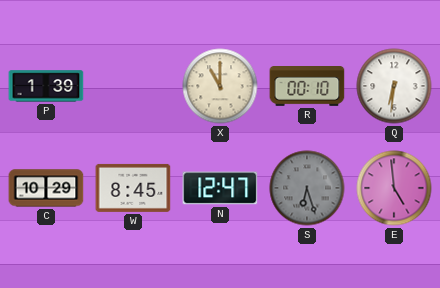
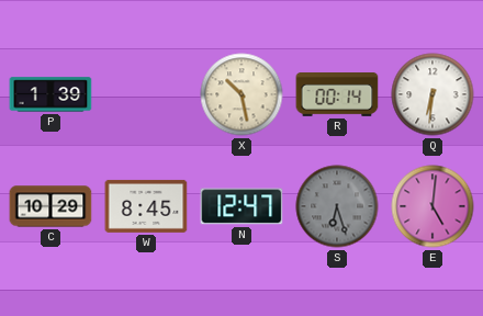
X: 11:00 -> 10:28 (241, 94)
R: 00:10 -> 00:14 (337, 95)
E: 4:59 -> 5:01 (433, 206)
